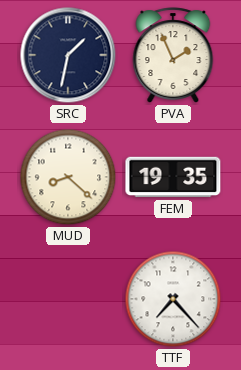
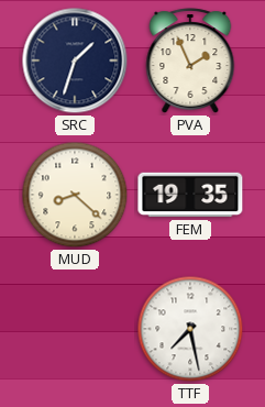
SRC: 1:32 -> 1:33 (75, 61)
TTF: 7:23 -> 7:28 (190, 329)
